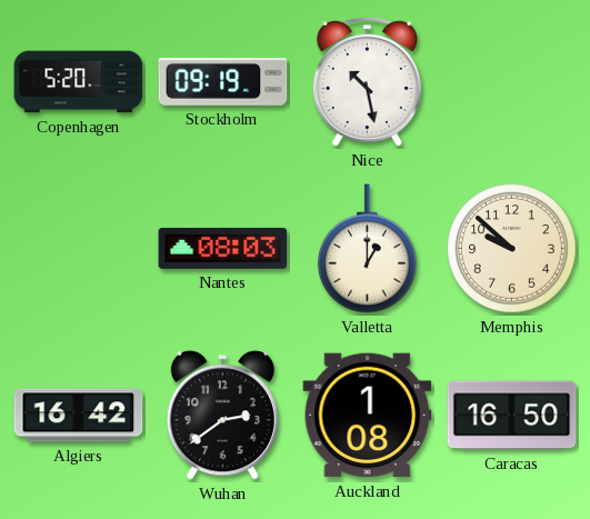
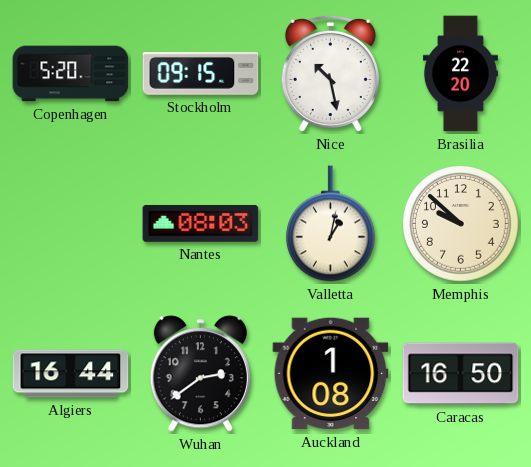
Stockholm: 09:19 -> 09:15 (201, 74)
Brasilia: none -> 22:20 (460, 74)
Valletta: 1:00 -> 1:02 (330, 224)
Algiers: 16:42 -> 16:44 (71, 374)
